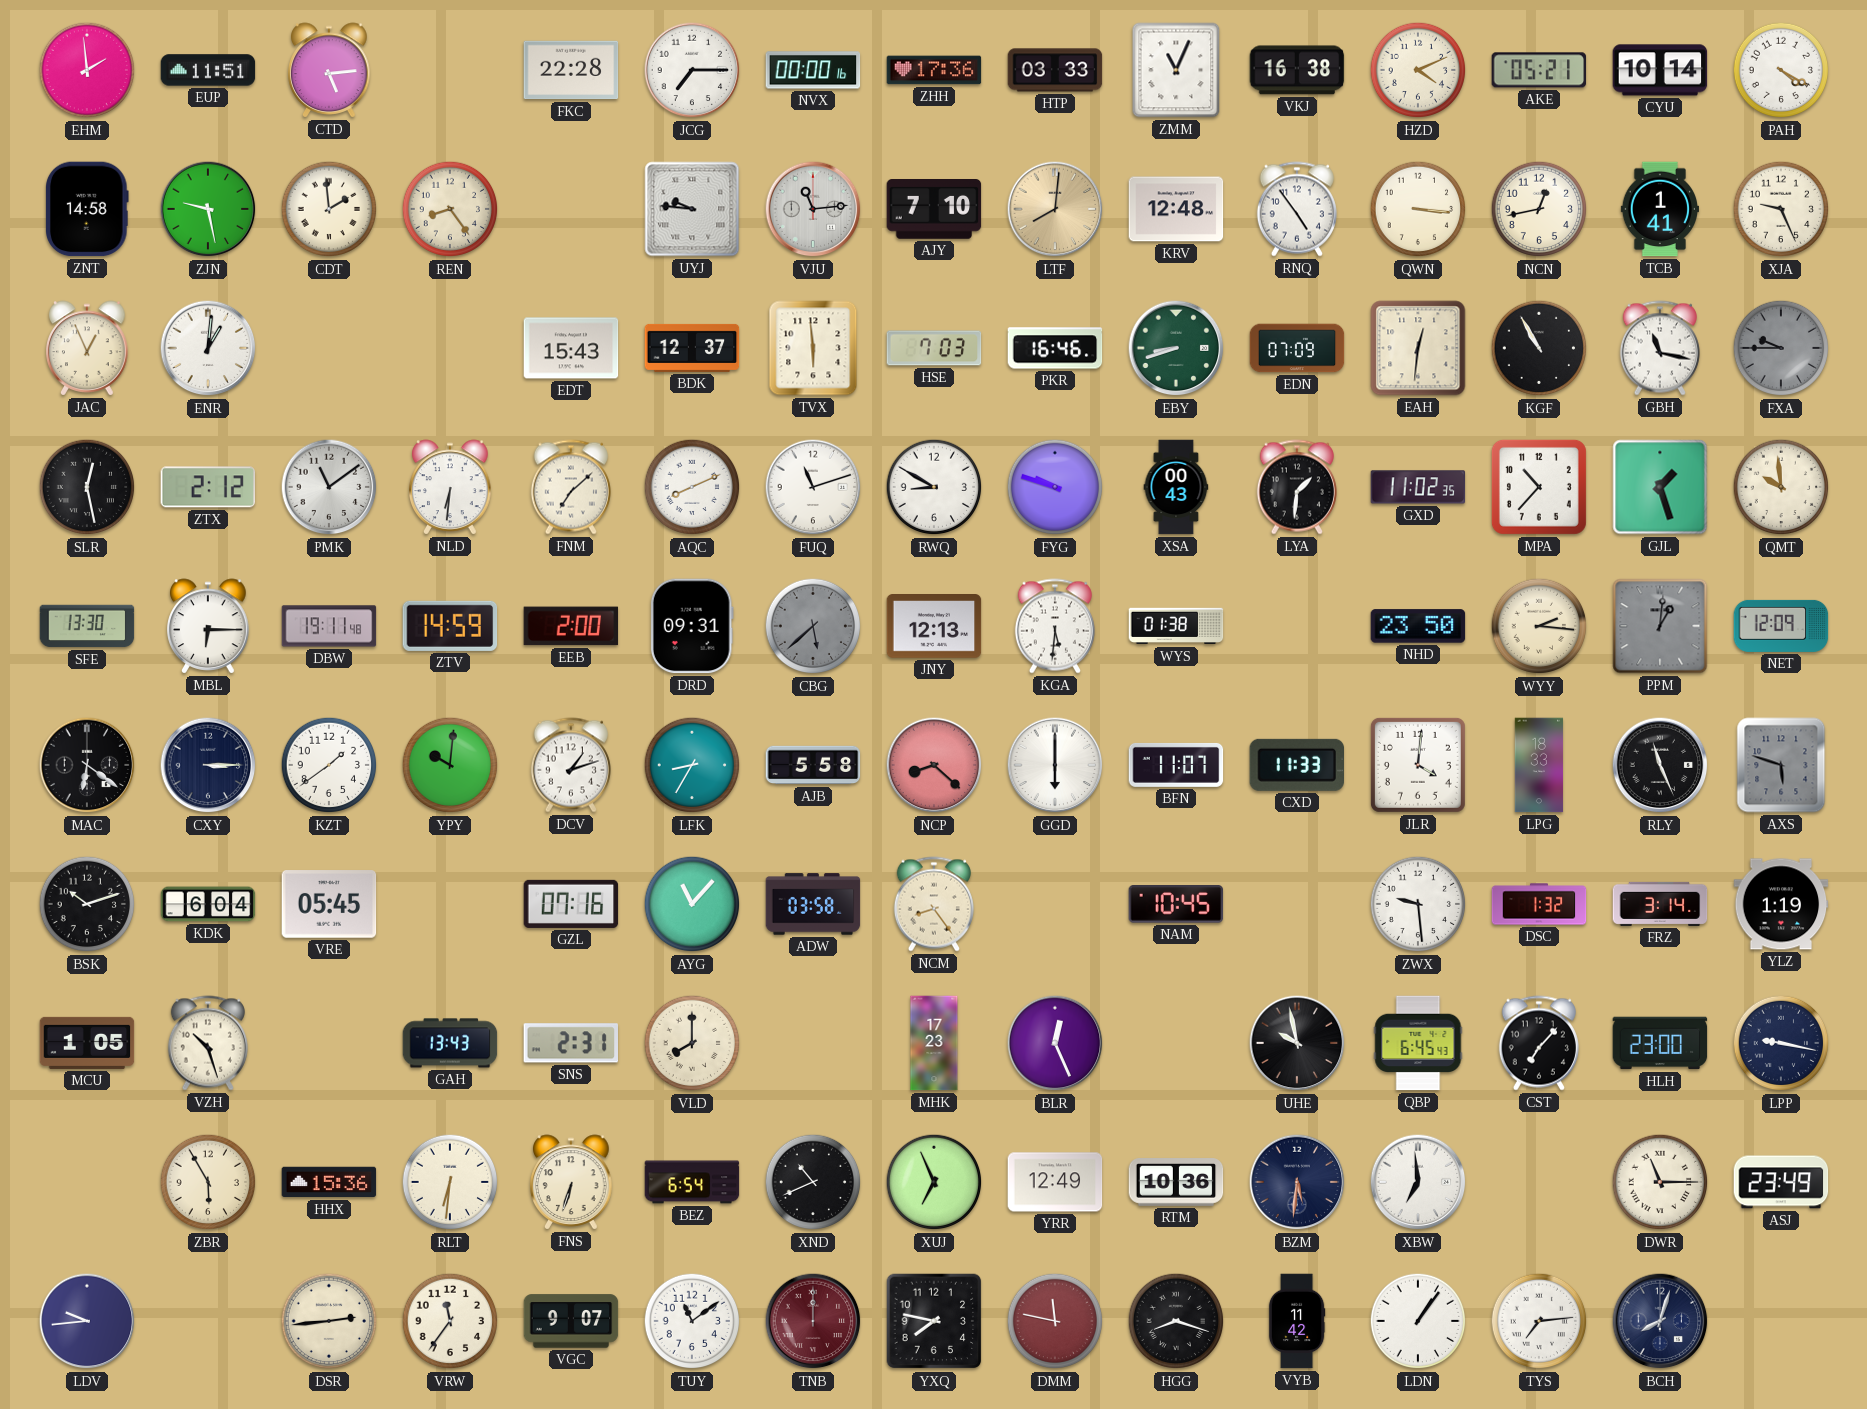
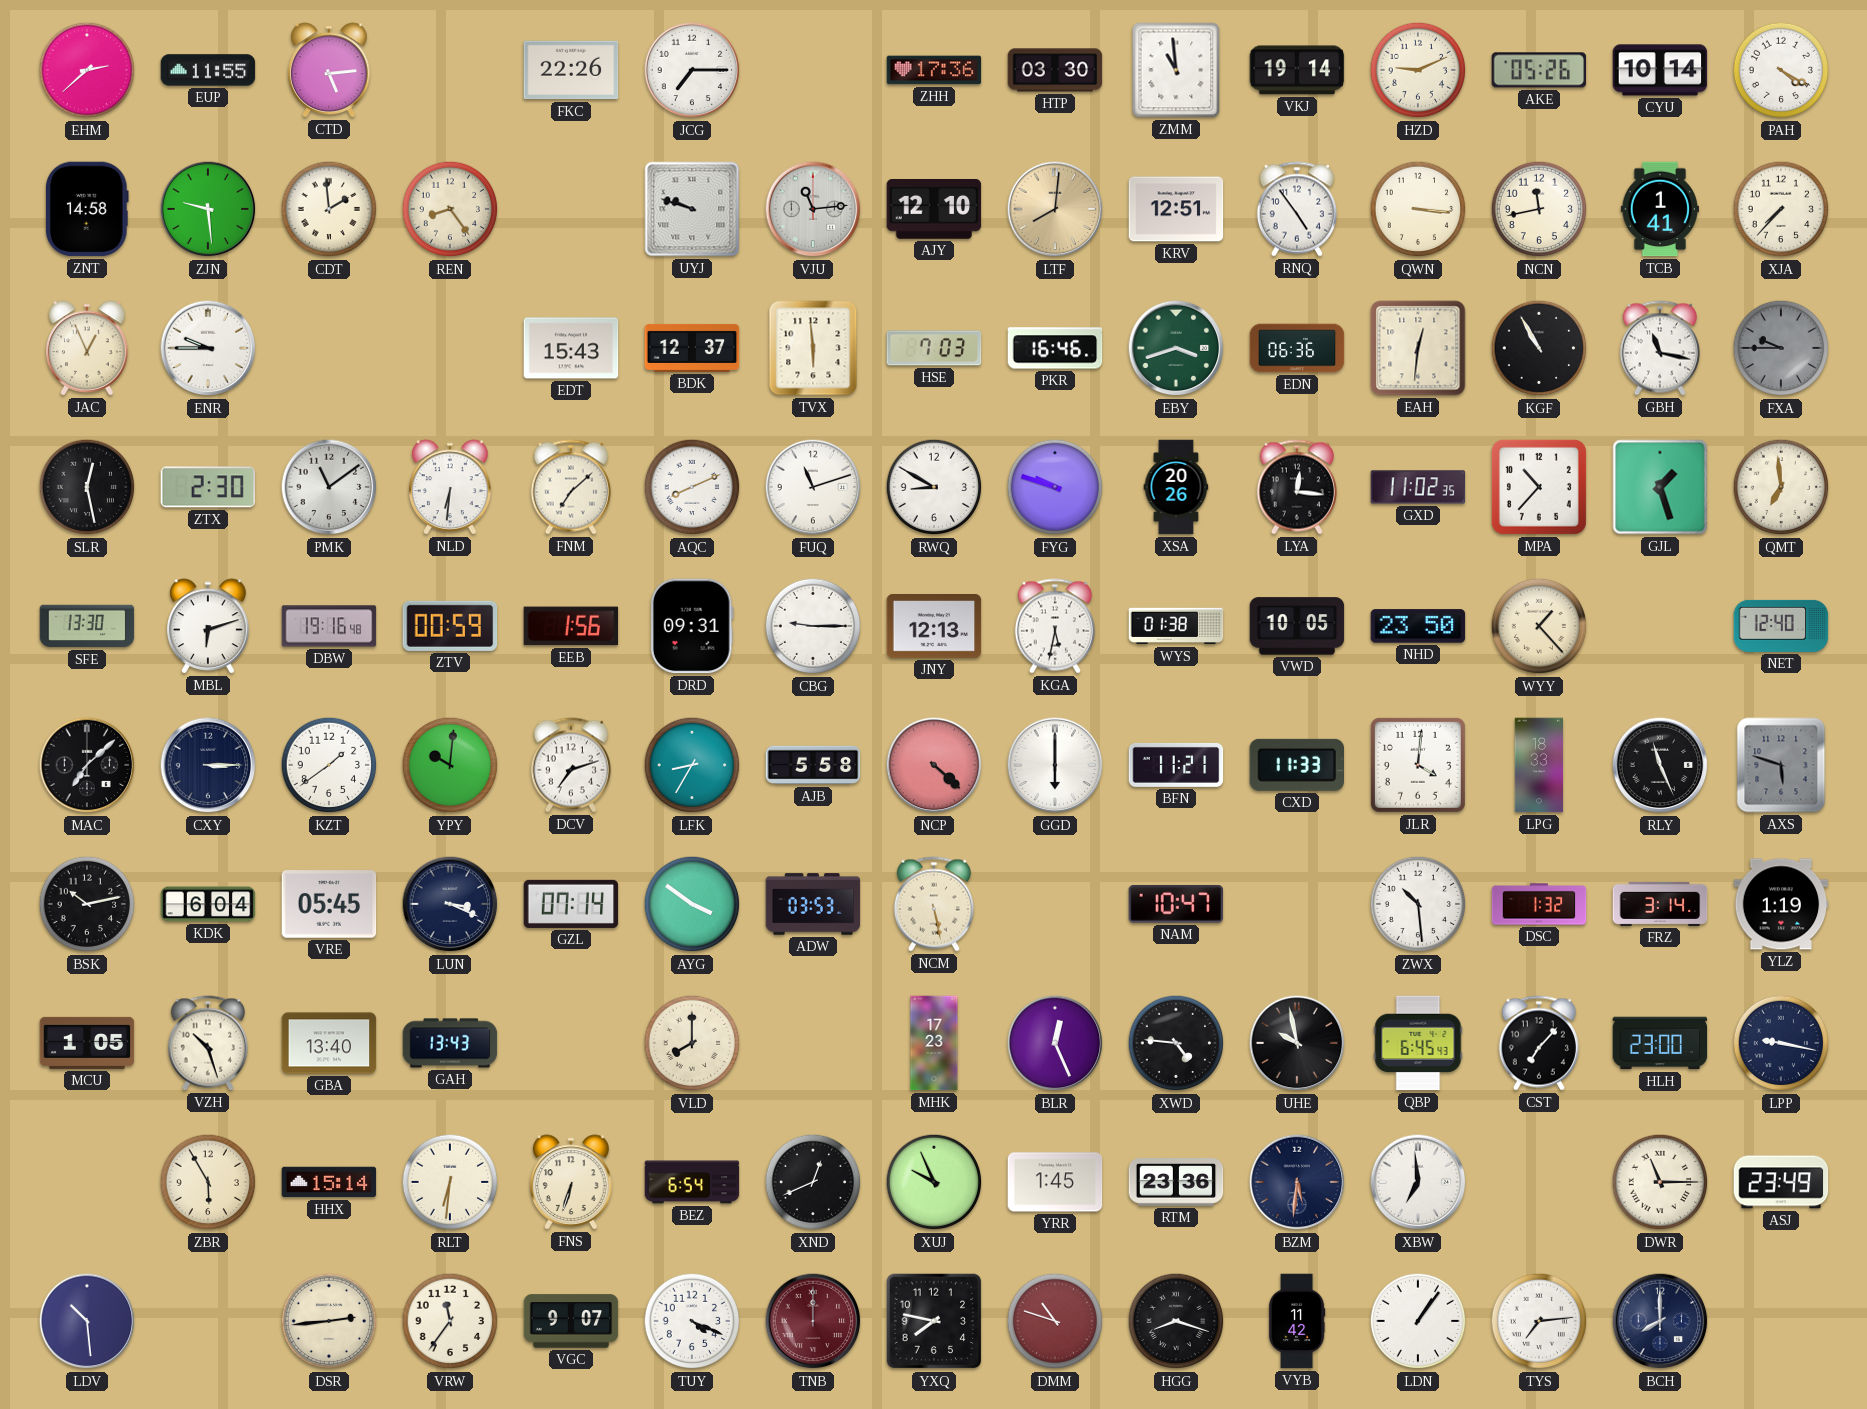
EHM: 1:59 -> 2:38 (87, 70)
EUP: 11:51 -> 11:55 (208, 70)
FKC: 22:28 -> 22:26 (571, 70)
NVX: 00:00 -> none (813, 70)
HTP: 03:33 -> 03:30 (1055, 70)
ZMM: 11:04 -> 10:59 (1176, 70)
VKJ: 16:38 -> 19:14 (1297, 70)
HZD: 4:11 -> 9:11 (1418, 70)
AKE: 05:21 -> 05:26 (1539, 70)
ZJN: 9:28 -> 9:29 (208, 209)
UYJ: 9:46 -> 9:48 (692, 209)
AJY: 7:10 -> 12:10 (934, 209)
KRV: 12:48 -> 12:51 (1176, 209)
NCN: 12:43 -> 11:43 (1539, 209)
XJA: 9:26 -> 7:37 (1781, 209)
ENR: 1:01 -> 9:45 (208, 348)
EBY: 8:42 -> 3:42 (1176, 348)
EDN: 07:09 -> 06:36 (1297, 348)
ZTX: 2:12 -> 2:30 (208, 487)
XSA: 00:43 -> 20:26 (1176, 487)
LYA: 1:31 -> 12:16 (1297, 487)
QMT: 9:59 -> 6:59 (1781, 487)
MBL: 6:15 -> 6:12 (208, 626)
DBW: 19:11 -> 19:16 (329, 626)
ZTV: 14:59 -> 00:59 (450, 626)
EEB: 2:00 -> 1:56 (571, 626)
CBG: 5:38 -> 9:15 (813, 626)
CBG dial: grey -> white (813, 626)
KGA: 5:31 -> 5:32 (1055, 626)
VWD: none -> 10:05 (1297, 626)
WYY: 2:16 -> 1:23 (1539, 626)
PPM: 1:01 -> none (1660, 626)
NET: 12:09 -> 12:40 (1781, 626)
MAC: 6:21 -> 7:08 (87, 765)
DCV: 1:12 -> 7:12 (571, 765)
NCP: 8:22 -> 4:22 (934, 765)
BFN: 11:07 -> 11:21 (1176, 765)
BSK: 10:12 -> 10:13 (87, 904)
LUN: none -> 3:19 (450, 904)
GZL: 07:16 -> 07:14 (571, 904)
AYG: 11:07 -> 3:51 (692, 904)
ADW: 03:58 -> 03:53 (813, 904)
NCM: 8:24 -> 5:28 (934, 904)
NAM: 10:45 -> 10:47 (1176, 905)
ZWX: 9:29 -> 10:29 (1418, 904)
GBA: none -> 13:40 (329, 1043)
SNS: 2:31 -> none (570, 1043)
XWD: none -> 4:46 (1176, 1043)
HHX: 15:36 -> 15:14 (329, 1182)
XND: 10:41 -> 12:41 (813, 1182)
XUJ: 6:56 -> 9:56 (934, 1182)
YRR: 12:49 -> 1:45 (1055, 1182)
RTM: 10:36 -> 23:36 (1176, 1183)
LDV: 9:44 -> 10:29 (87, 1321)
TUY: 11:09 -> 4:19 (692, 1321)
DMM: 11:47 -> 10:48 (1055, 1321)
BCH: 8:03 -> 8:00 (1660, 1321)
